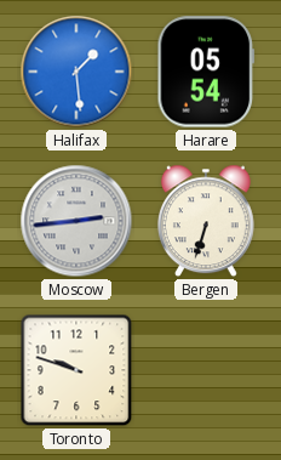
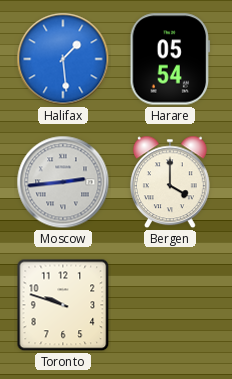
Bergen: 6:33 -> 4:00 (170, 182)
